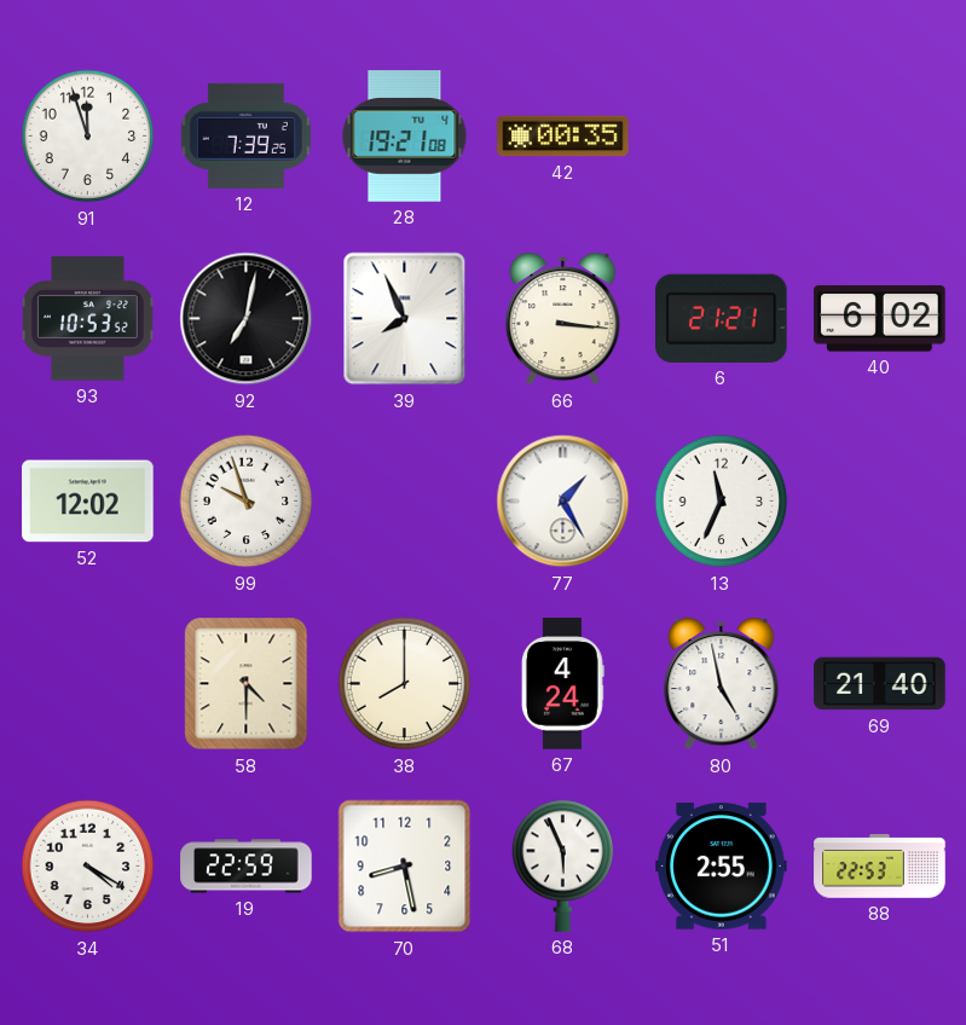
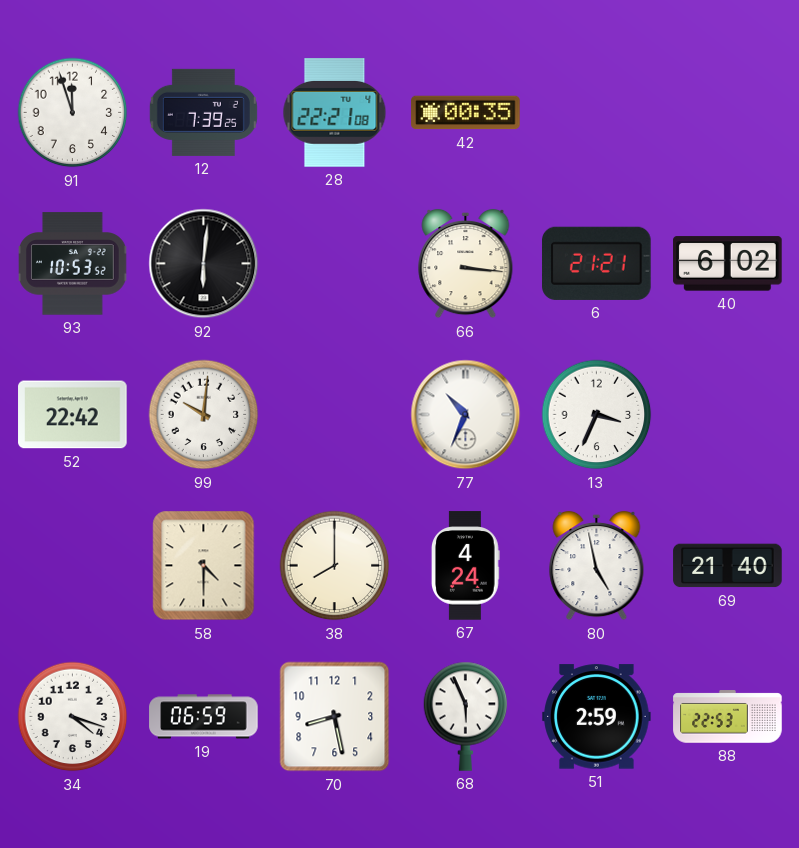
28: 19:21 -> 22:21 (335, 113)
92: 7:02 -> 6:01 (204, 264)
39: 7:56 -> none (405, 319)
52: 12:02 -> 22:42 (73, 415)
99: 9:57 -> 10:01 (204, 415)
77: 1:25 -> 10:34 (466, 415)
13: 11:34 -> 3:34 (597, 415)
34: 4:20 -> 4:18 (73, 717)
19: 22:59 -> 06:59 (204, 717)
51: 2:55 -> 2:59 (597, 717)
